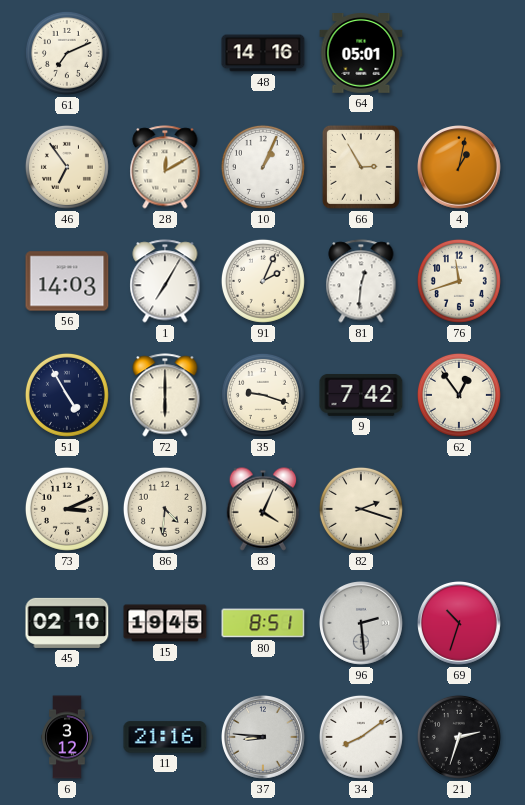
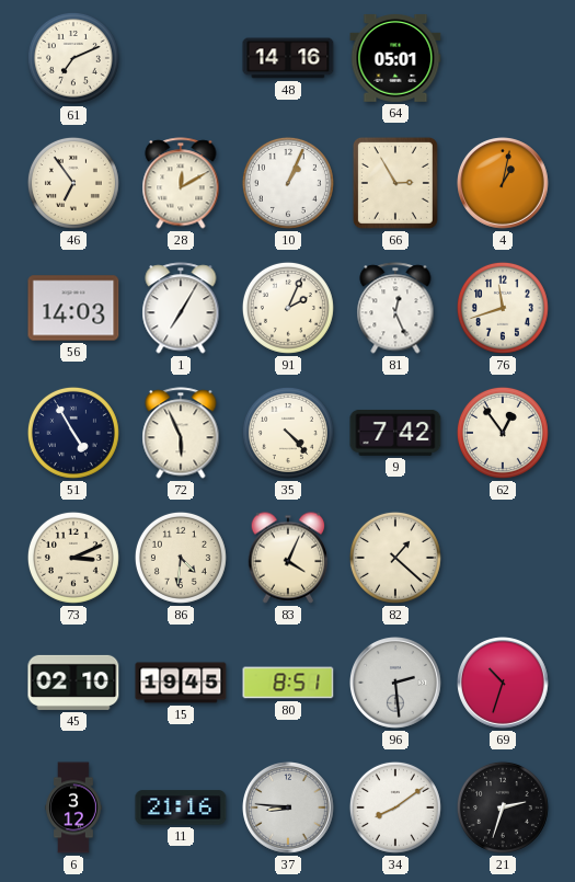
81: 12:31 -> 12:26 (395, 308)
72: 6:00 -> 5:56 (181, 433)
35: 9:18 -> 4:23 (288, 433)
82: 2:18 -> 1:22 (395, 558)
